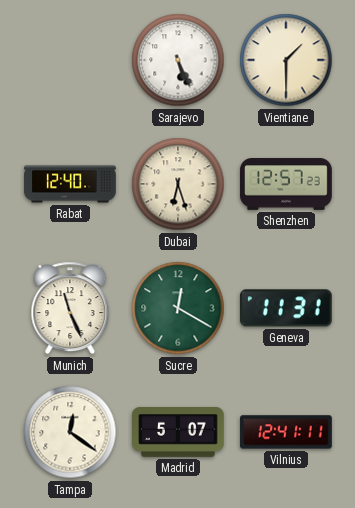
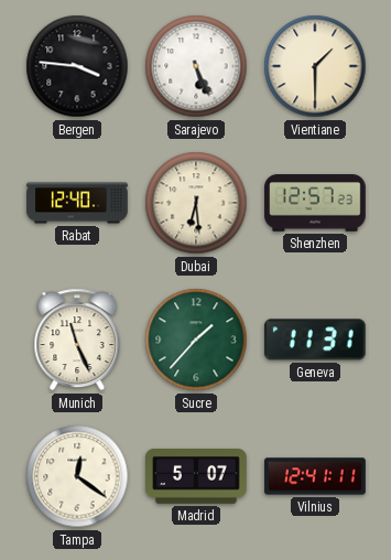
Bergen: none -> 3:46 (77, 66)
Dubai: 6:27 -> 6:29 (196, 203)
Sucre: 12:20 -> 1:37 (196, 340)
